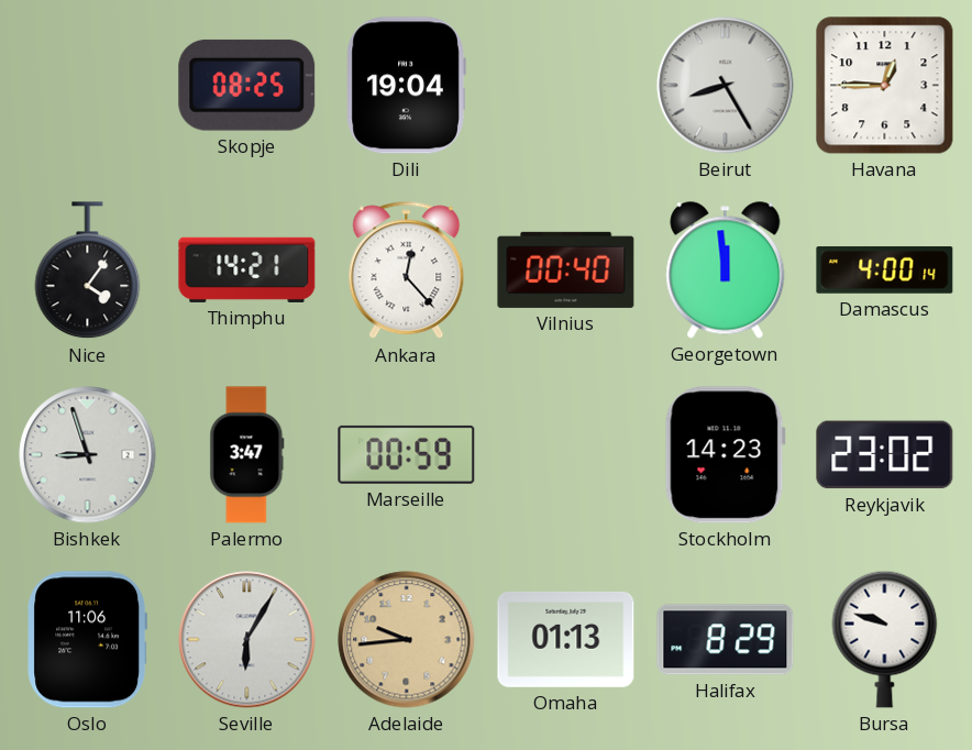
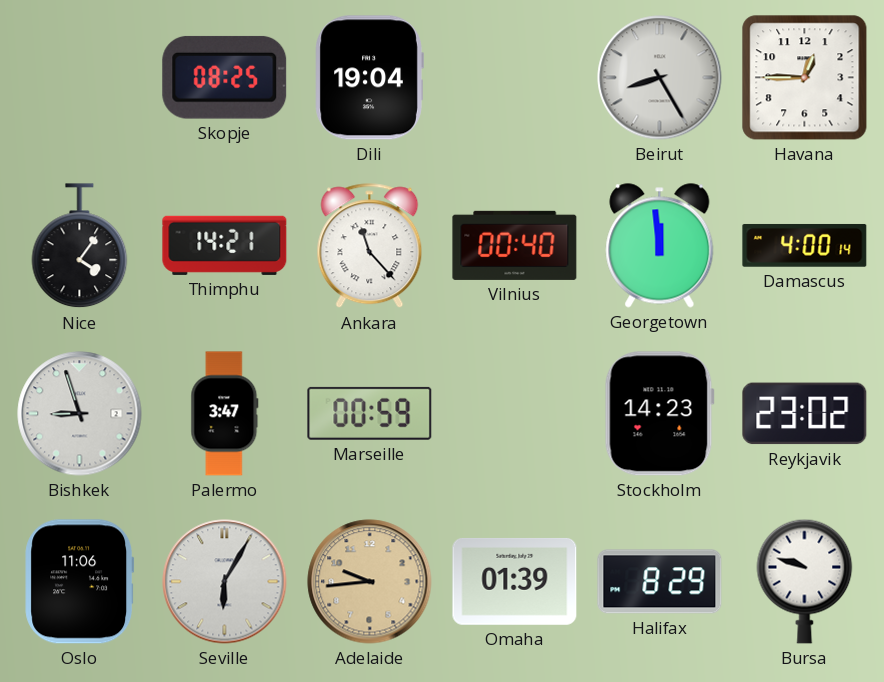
Ankara: 12:23 -> 11:23 (370, 246)
Omaha: 01:13 -> 01:39 (515, 581)
